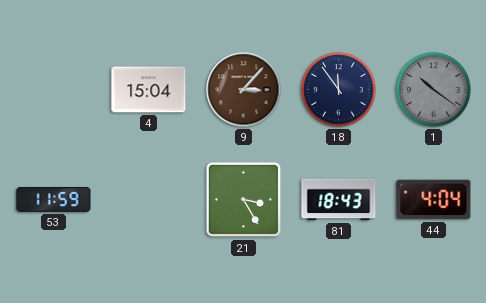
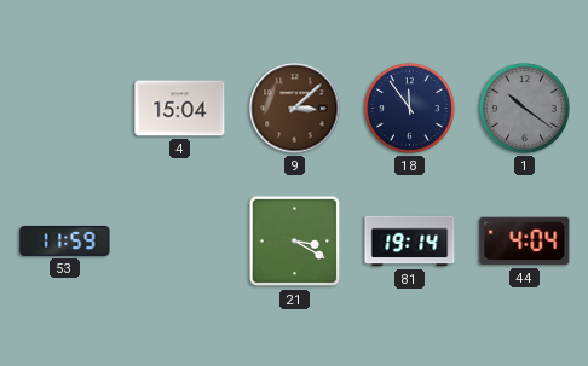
9: 3:07 -> 3:08 (295, 109)
21: 3:25 -> 3:20 (295, 242)
81: 18:43 -> 19:14 (410, 242)
